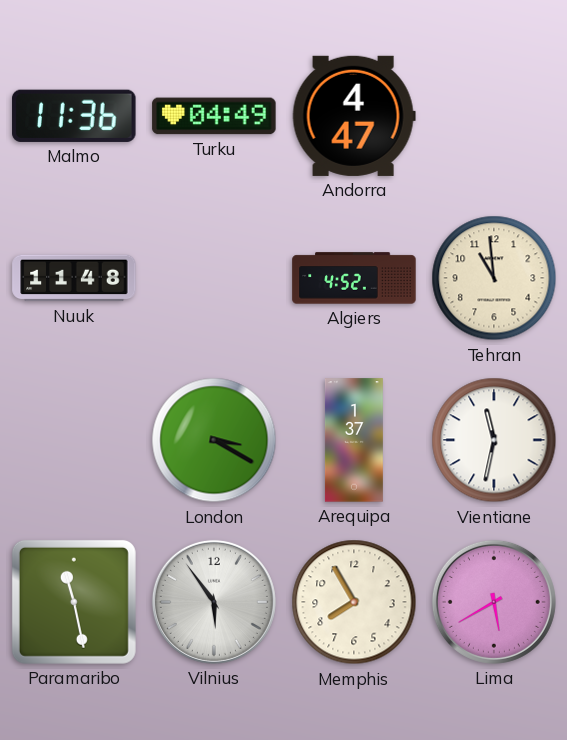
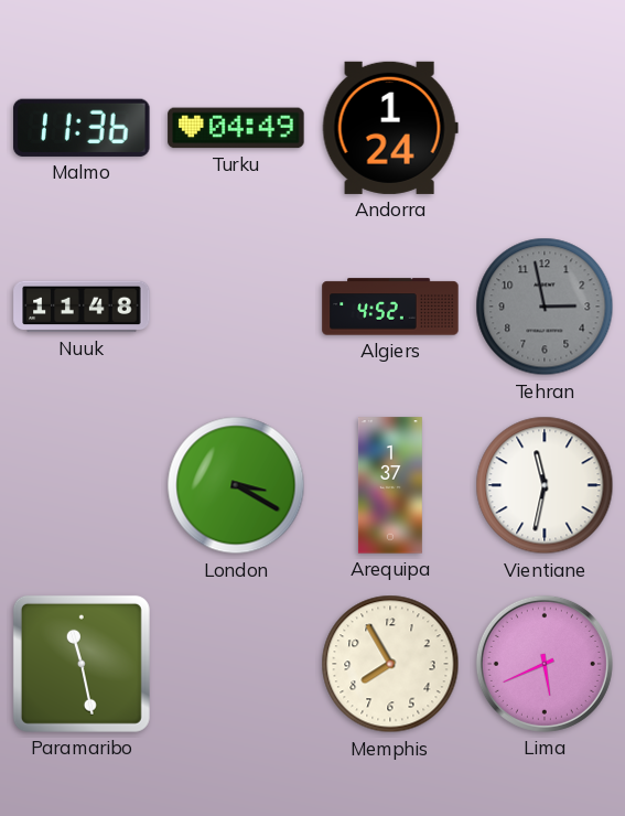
Andorra: 4:47 -> 1:24 (390, 128)
Tehran: 10:59 -> 2:58 (545, 307)
Tehran dial: cream -> grey (545, 307)
Vilnius: 5:54 -> none (214, 602)
Lima: 5:40 -> 5:41 (545, 664)
